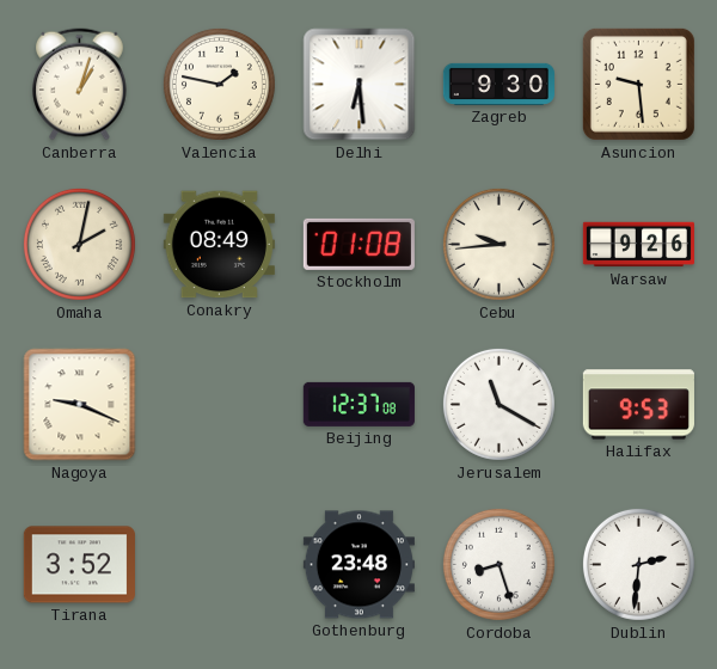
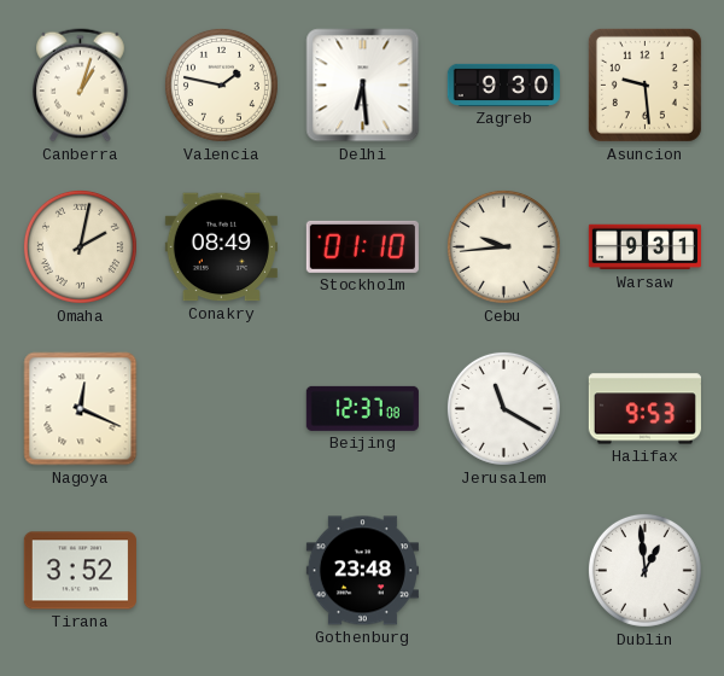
Stockholm: 01:08 -> 01:10 (362, 246)
Warsaw: 9:26 -> 9:31 (644, 247)
Nagoya: 9:19 -> 12:19 (81, 409)
Cordoba: 8:27 -> none (498, 564)
Dublin: 2:31 -> 12:59 (644, 570)
